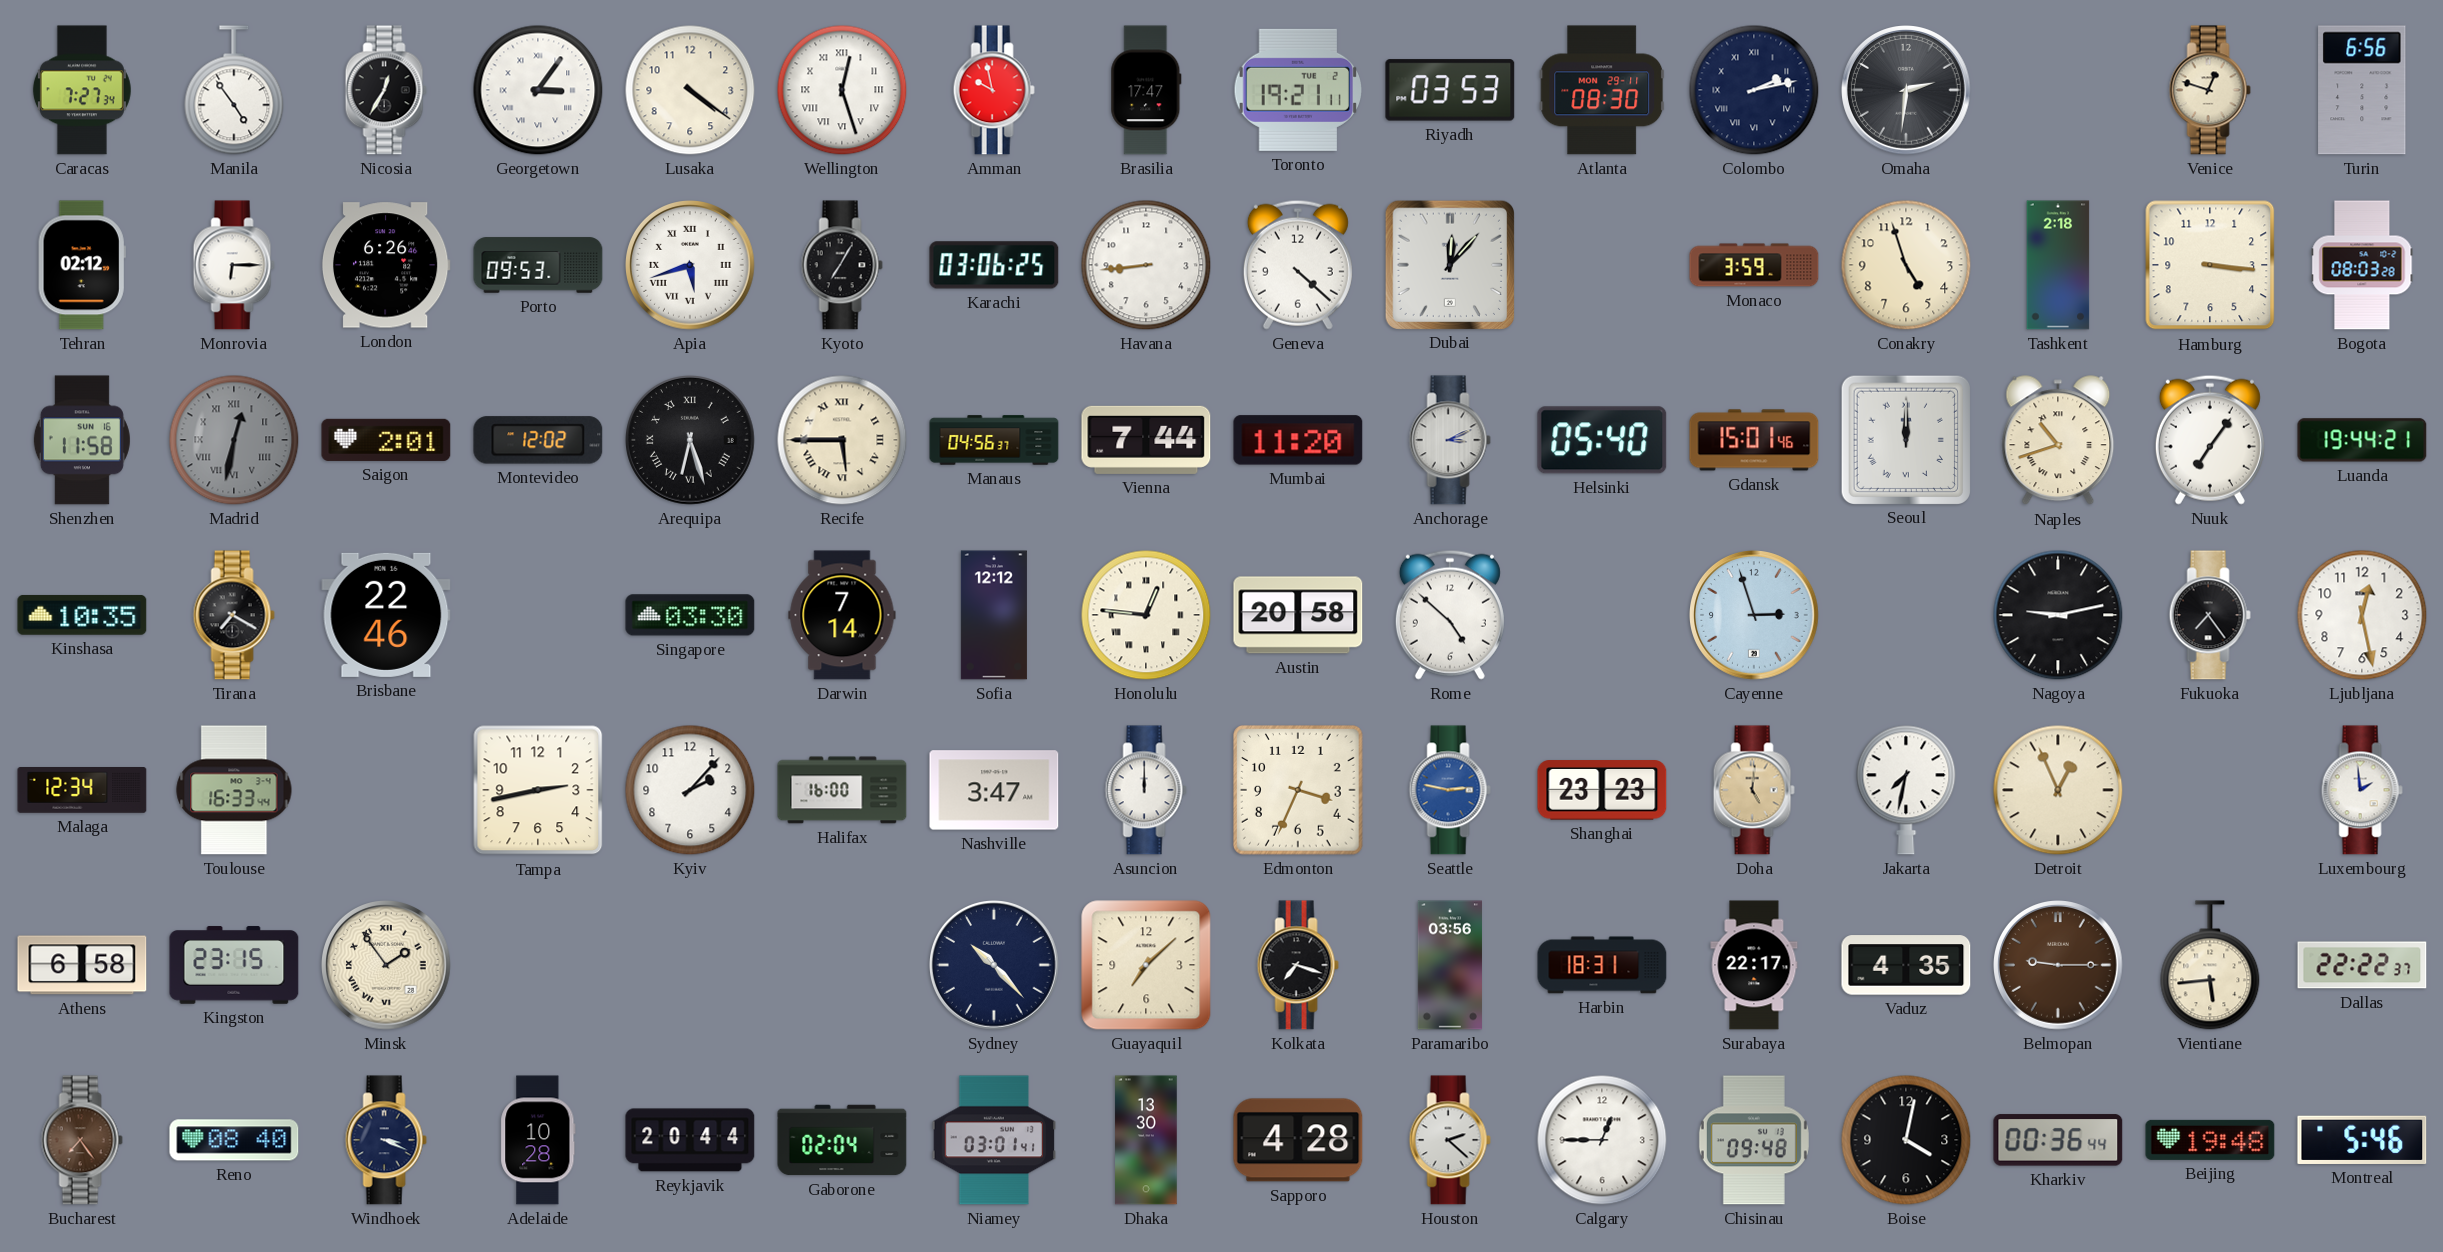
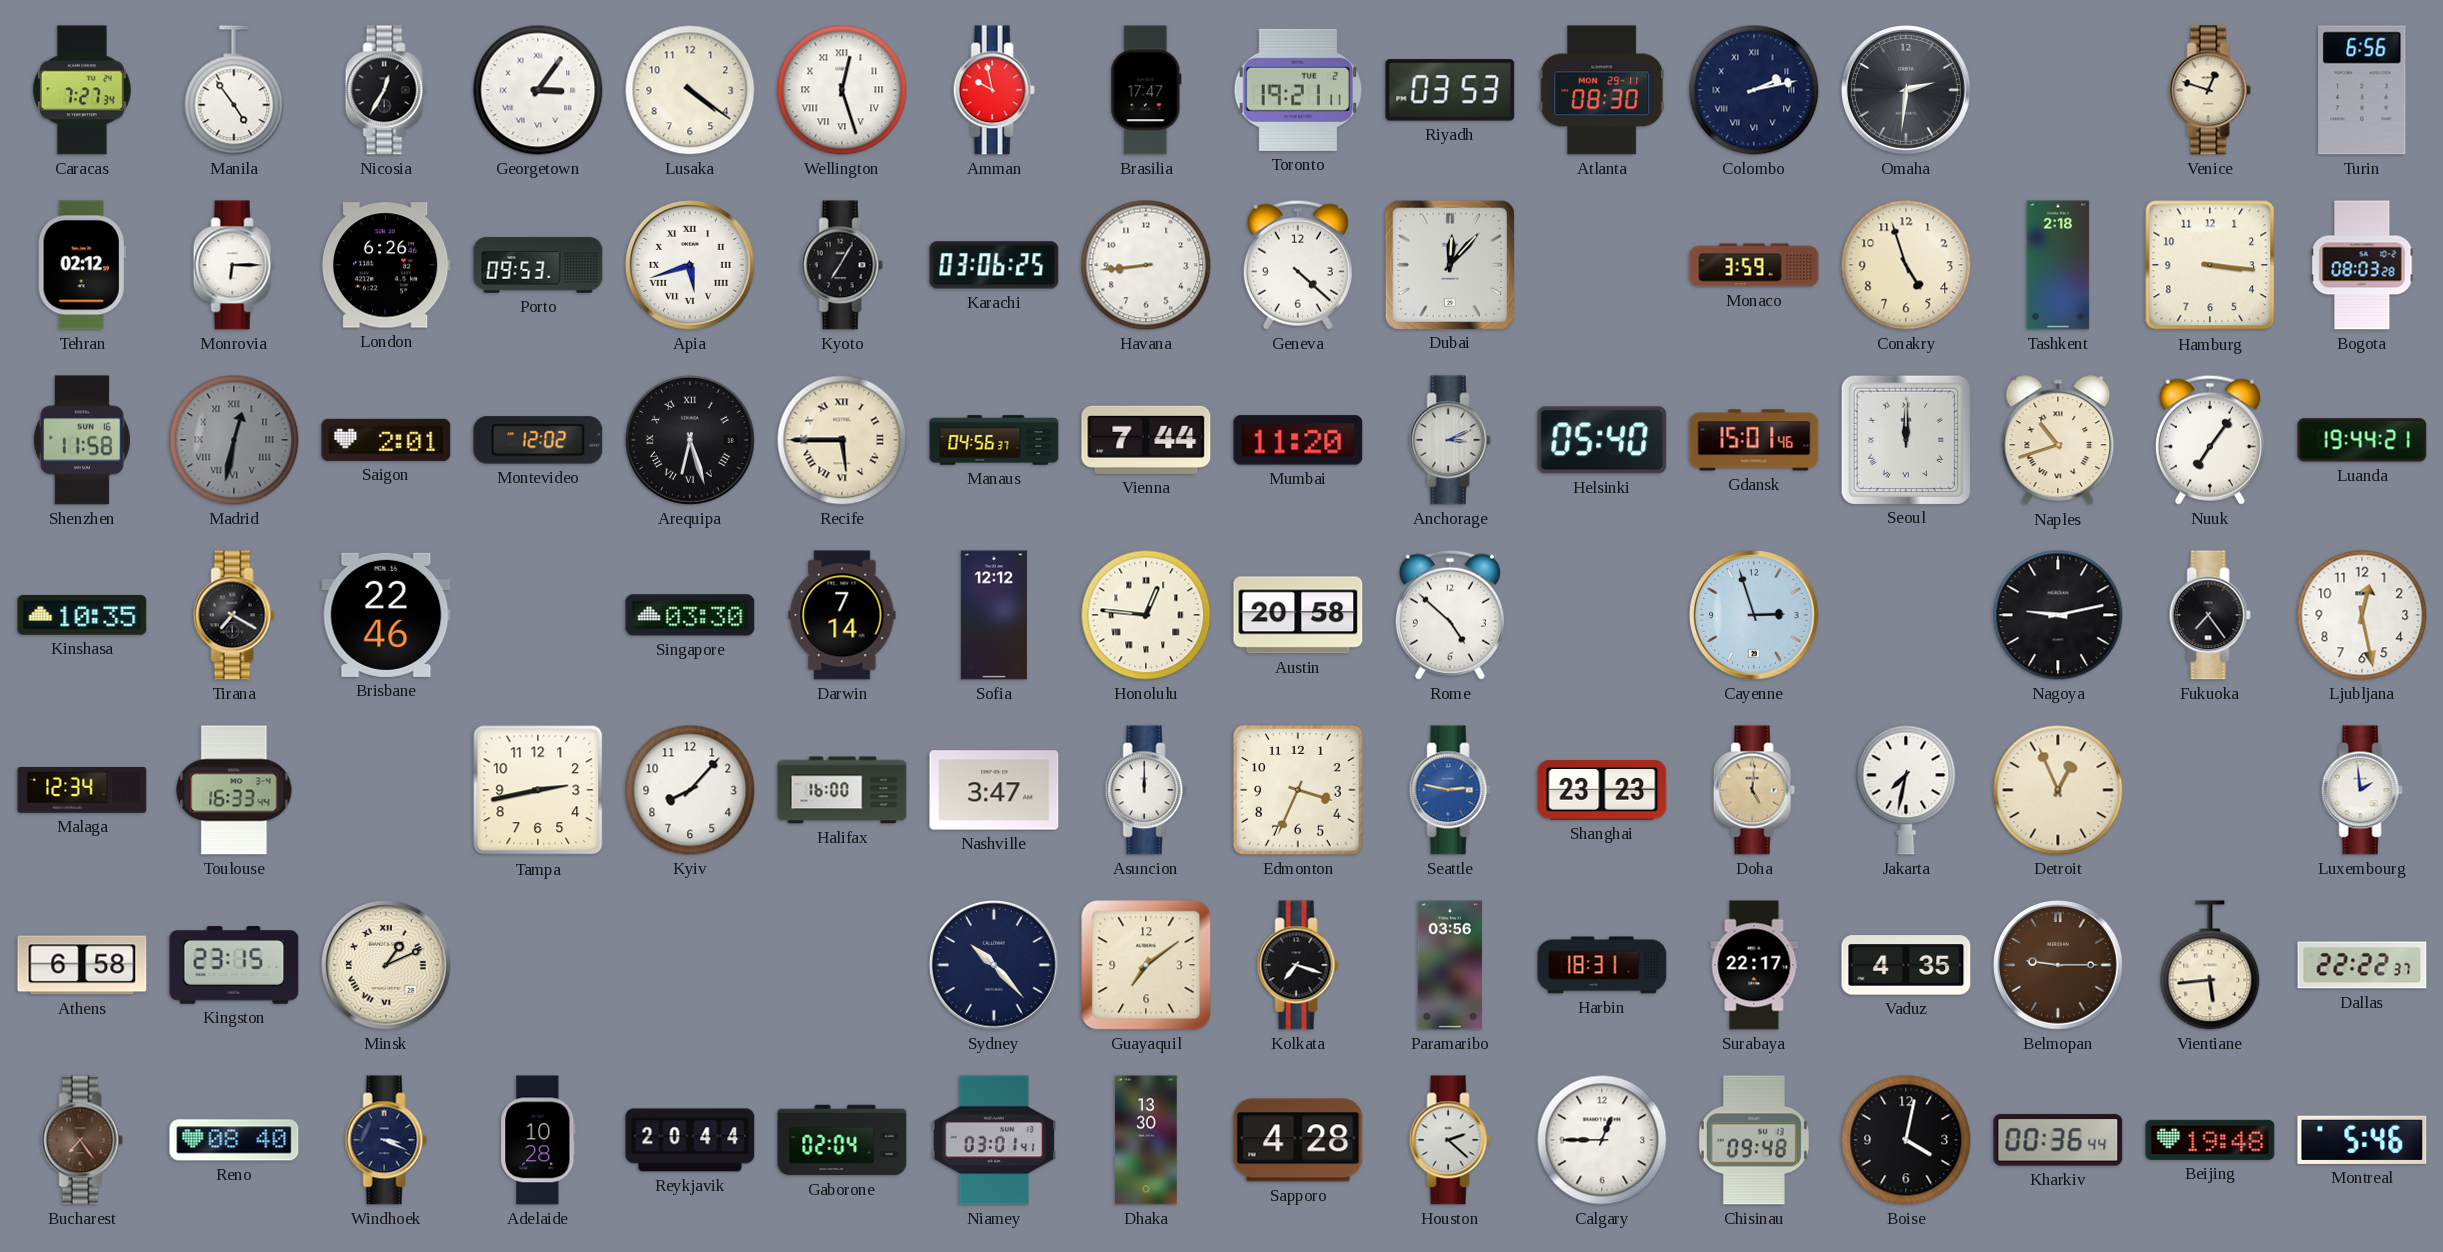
Kyiv: 2:07 -> 8:07 (690, 790)
Minsk: 1:54 -> 1:11 (387, 966)
Guayaquil: 7:08 -> 7:09 (1146, 965)
